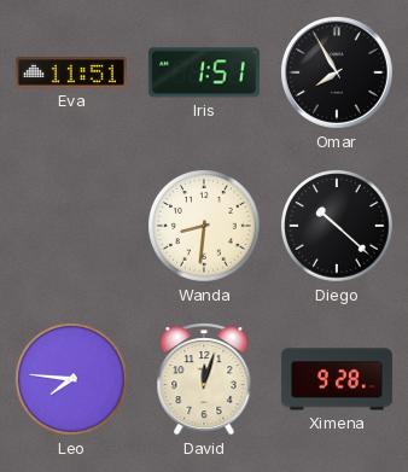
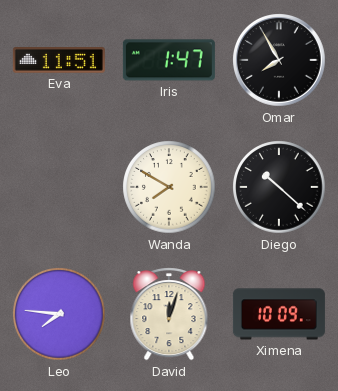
Iris: 1:51 -> 1:47 (169, 60)
Wanda: 8:31 -> 7:50 (169, 187)
Ximena: 9:28 -> 10:09 (279, 314)
